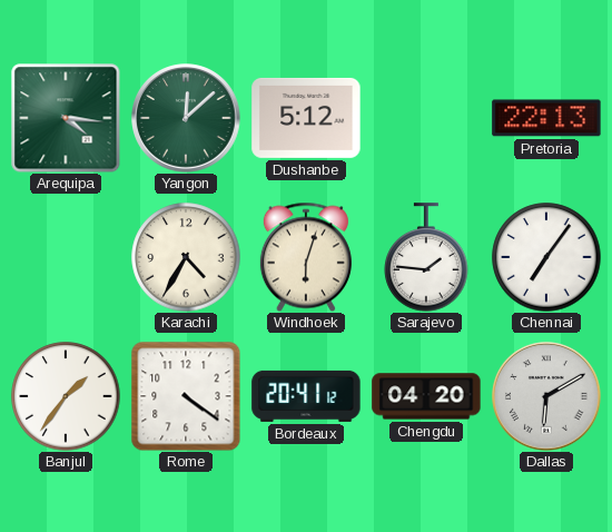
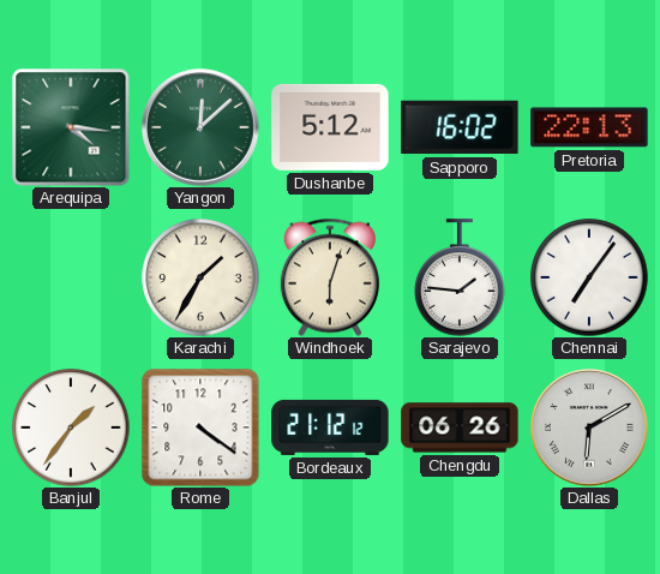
Sapporo: none -> 16:02 (460, 127)
Karachi: 4:35 -> 1:35 (200, 277)
Bordeaux: 20:41 -> 21:12 (330, 427)
Chengdu: 04:20 -> 06:26 (460, 427)
